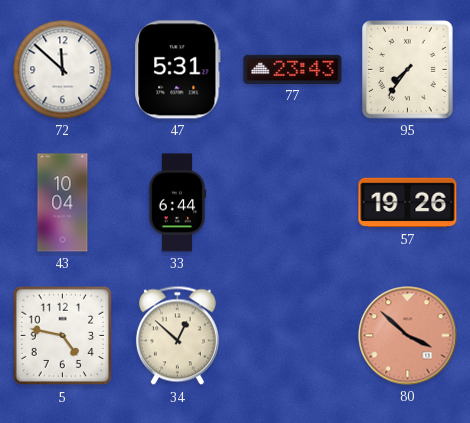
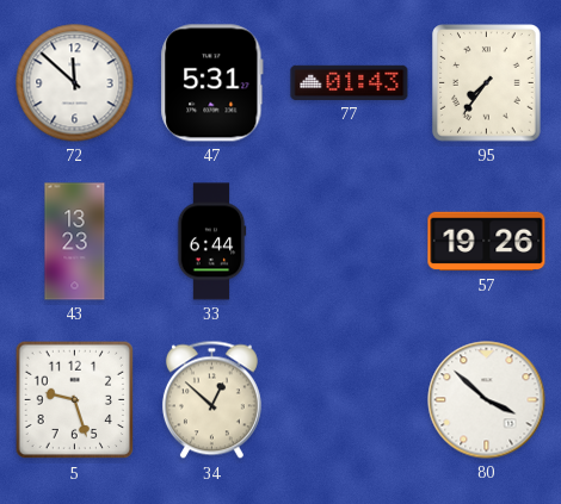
77: 23:43 -> 01:43 (350, 82)
43: 10:04 -> 13:23 (75, 242)
5: 4:47 -> 9:27 (75, 400)
80 dial: salmon -> white (487, 400)
